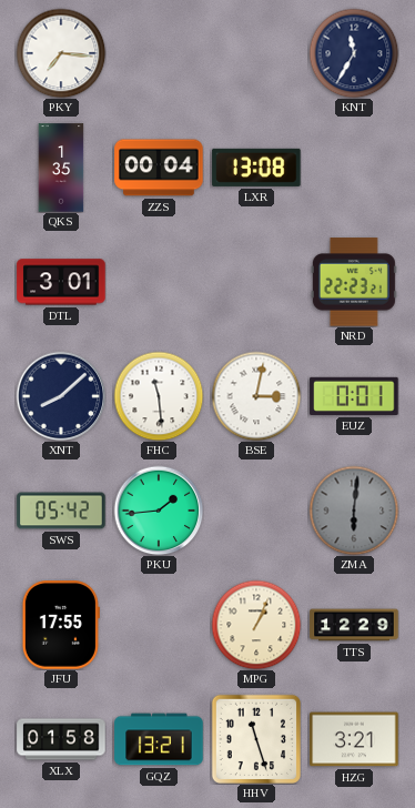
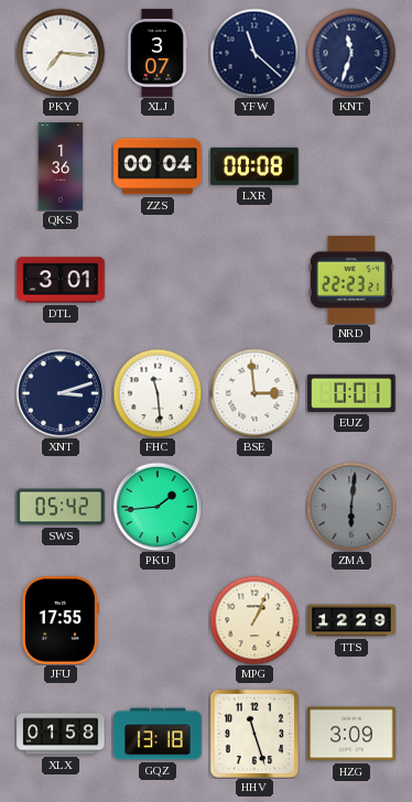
XLJ: none -> 3:07 (158, 53)
YFW: none -> 11:22 (254, 53)
KNT: 11:35 -> 11:33 (351, 53)
QKS: 1:35 -> 1:36 (61, 166)
LXR: 13:08 -> 00:08 (254, 166)
XNT: 8:08 -> 3:12 (61, 393)
BSE: 3:02 -> 2:59 (254, 393)
GQZ: 13:21 -> 13:18 (158, 734)
HZG: 3:21 -> 3:09 (351, 734)
